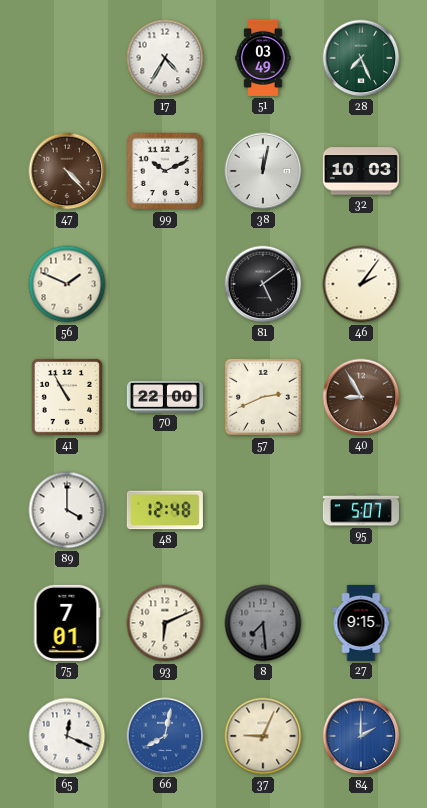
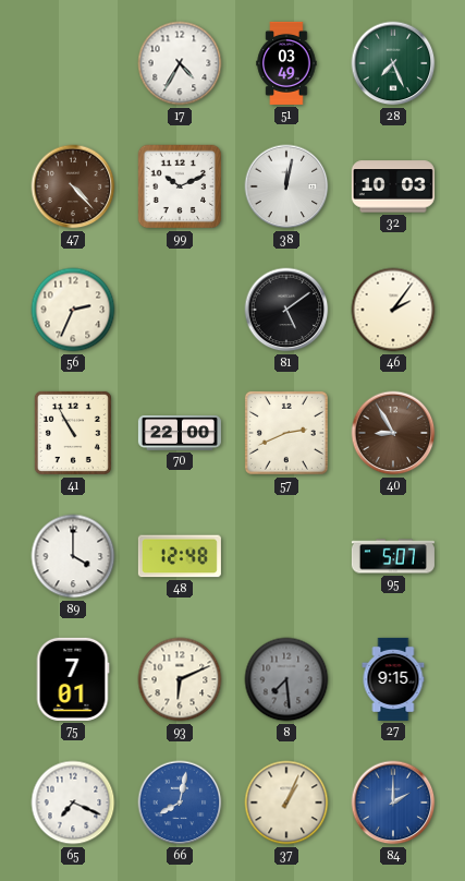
56: 1:49 -> 2:34 (73, 310)
65: 12:19 -> 7:19 (73, 802)
37: 9:04 -> 1:04 (286, 802)
